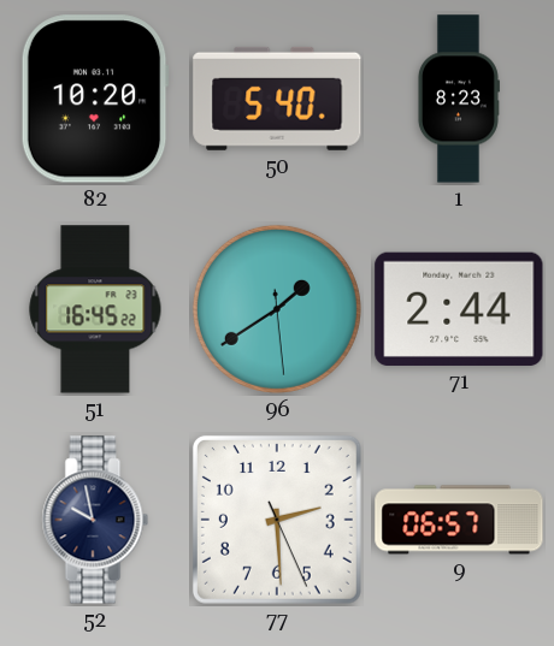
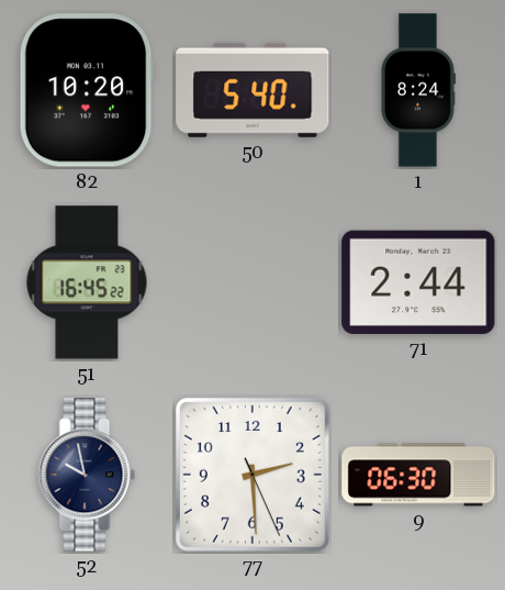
1: 8:23 -> 8:24 (417, 90)
96: 1:39 -> none (277, 309)
9: 06:57 -> 06:30 (418, 475)
